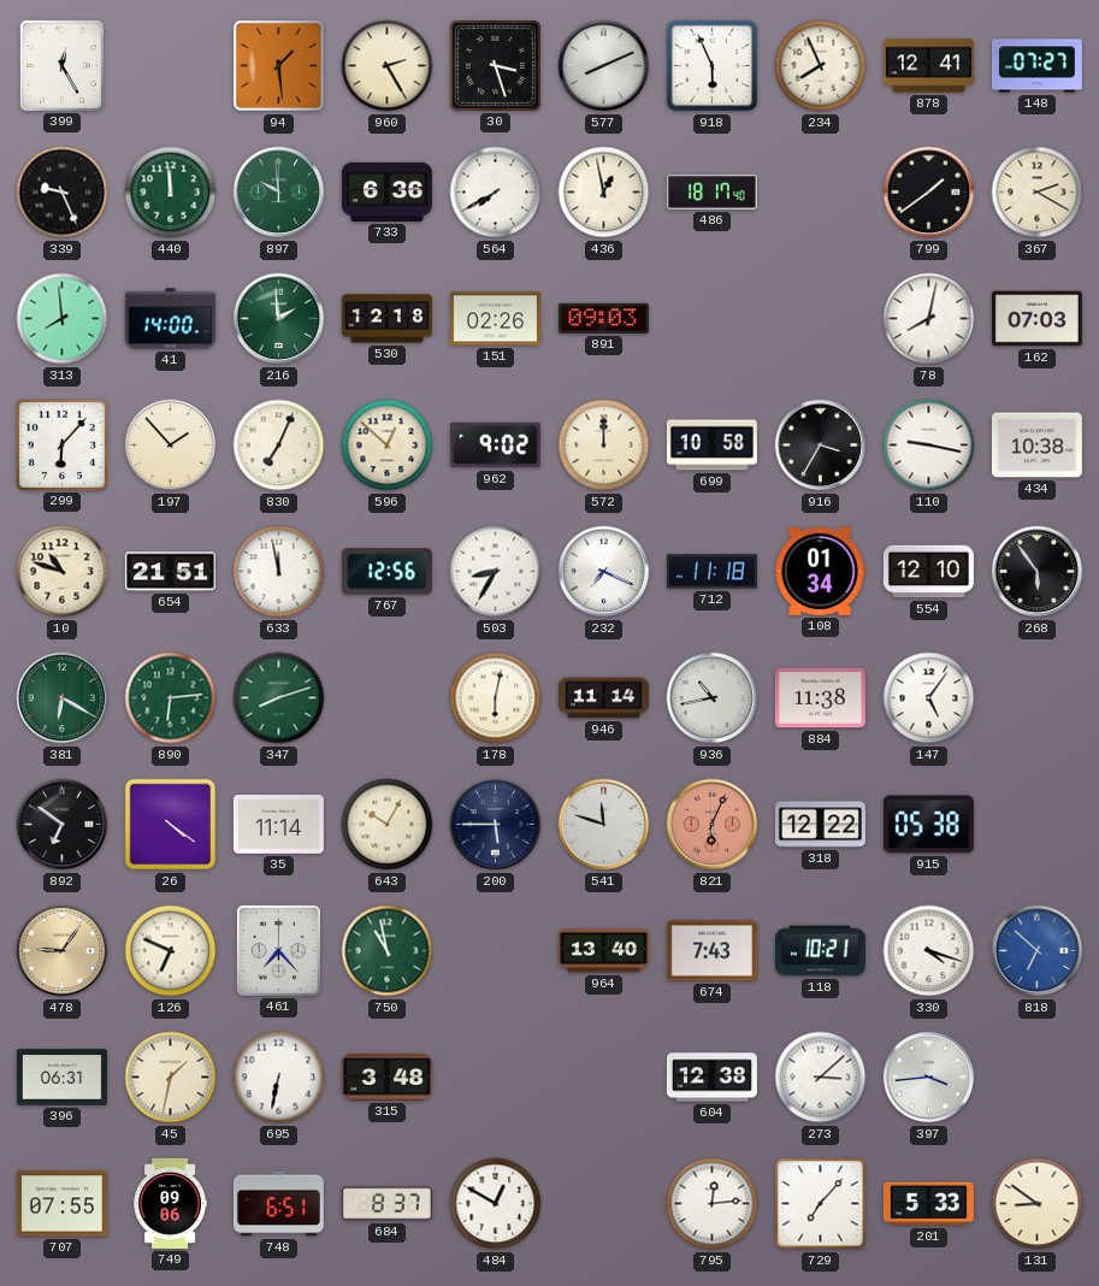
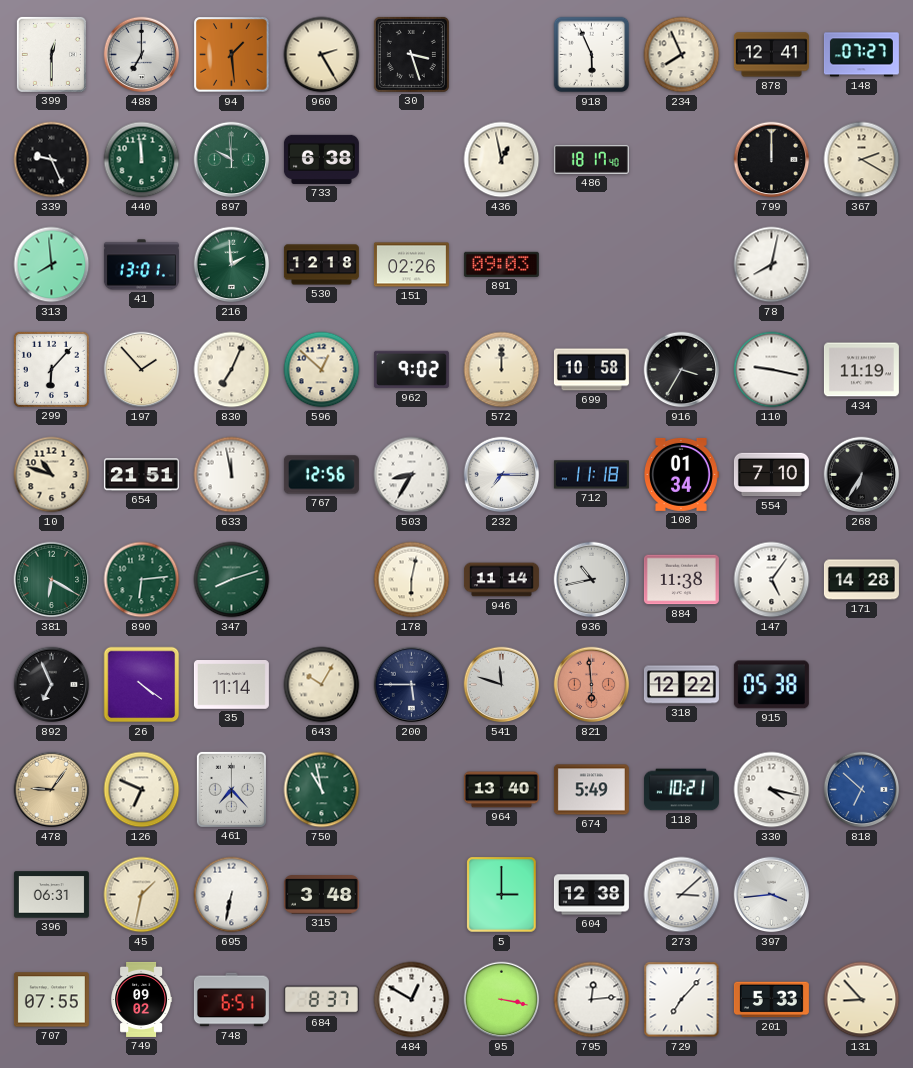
399: 12:25 -> 12:30 (51, 54)
488: none -> 7:00 (142, 55)
577: 8:11 -> none (604, 66)
733: 6:36 -> 6:38 (321, 159)
564: 7:40 -> none (496, 193)
799: 1:39 -> 12:00 (772, 160)
41: 14:00 -> 13:01 (141, 265)
162: 07:03 -> none (1036, 319)
434: 10:38 -> 11:19 (861, 370)
232: 7:19 -> 7:15 (502, 475)
554: 12:10 -> 7:10 (771, 475)
268: 5:54 -> 6:35 (862, 475)
171: none -> 14:28 (861, 580)
892: 6:51 -> 6:56 (52, 685)
821: 6:04 -> 5:59 (592, 685)
674: 7:43 -> 5:49 (591, 790)
330: 4:18 -> 4:17 (772, 790)
5: none -> 3:00 (502, 895)
749: 09:06 -> 09:02 (142, 999)
95: none -> 3:17 (502, 1000)
131: 8:51 -> 8:53 (862, 1000)
